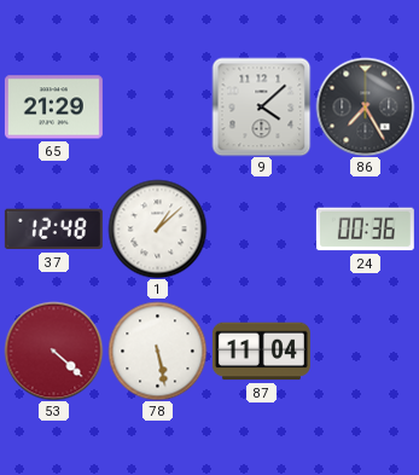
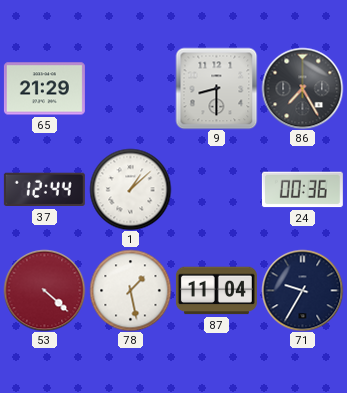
9: 4:08 -> 8:30 (216, 88)
37: 12:48 -> 12:44 (44, 190)
78: 5:28 -> 1:28 (130, 290)
71: none -> 9:35 (302, 290)
